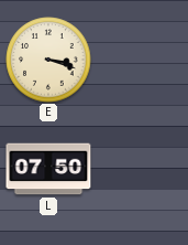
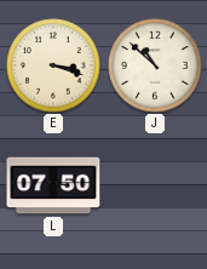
J: none -> 10:52 (155, 65)
